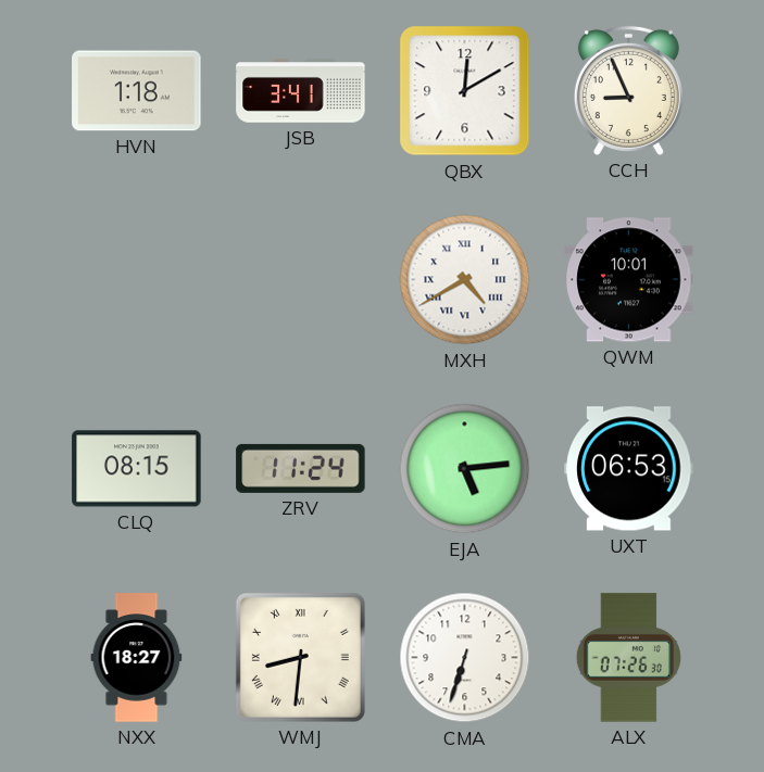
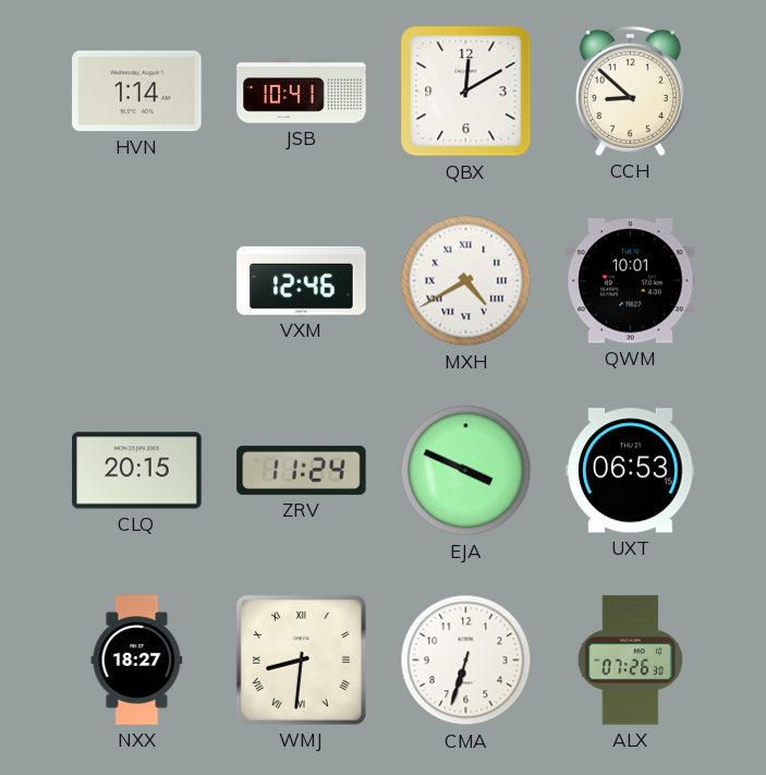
HVN: 1:18 -> 1:14 (137, 92)
JSB: 3:41 -> 10:41 (302, 92)
CCH: 8:56 -> 8:52 (630, 90)
VXM: none -> 12:46 (302, 281)
CLQ: 08:15 -> 20:15 (137, 471)
EJA: 5:14 -> 3:49 (466, 471)
